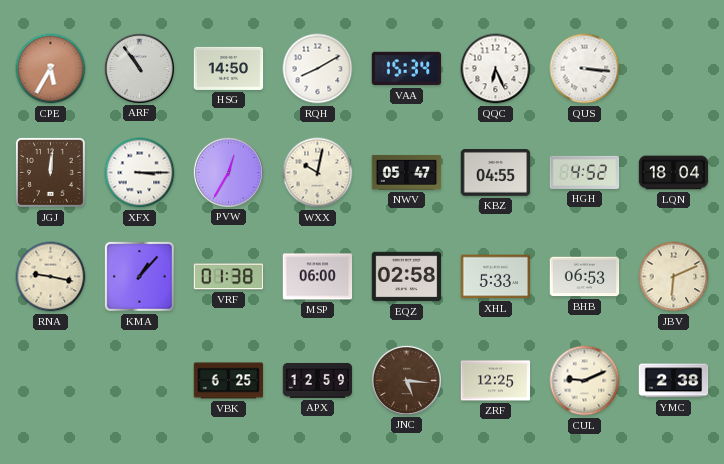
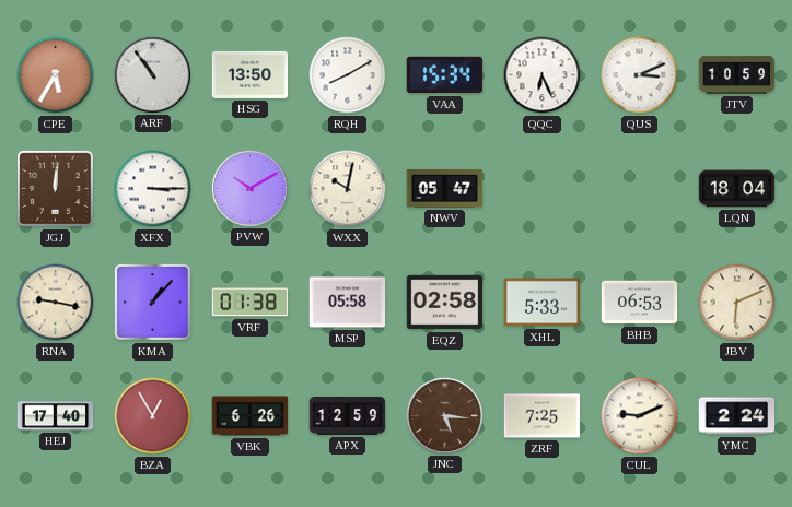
HSG: 14:50 -> 13:50 (251, 74)
QUS: 3:16 -> 3:11 (640, 75)
JTV: none -> 10:59 (737, 74)
PVW: 12:35 -> 10:10 (249, 188)
KBZ: 04:55 -> none (496, 173)
HGH: 4:52 -> none (585, 172)
MSP: 06:00 -> 05:58 (348, 303)
HEJ: none -> 17:40 (56, 416)
BZA: none -> 12:55 (153, 416)
VBK: 6:25 -> 6:26 (251, 416)
ZRF: 12:25 -> 7:25 (543, 416)
YMC: 2:38 -> 2:24 (737, 416)
